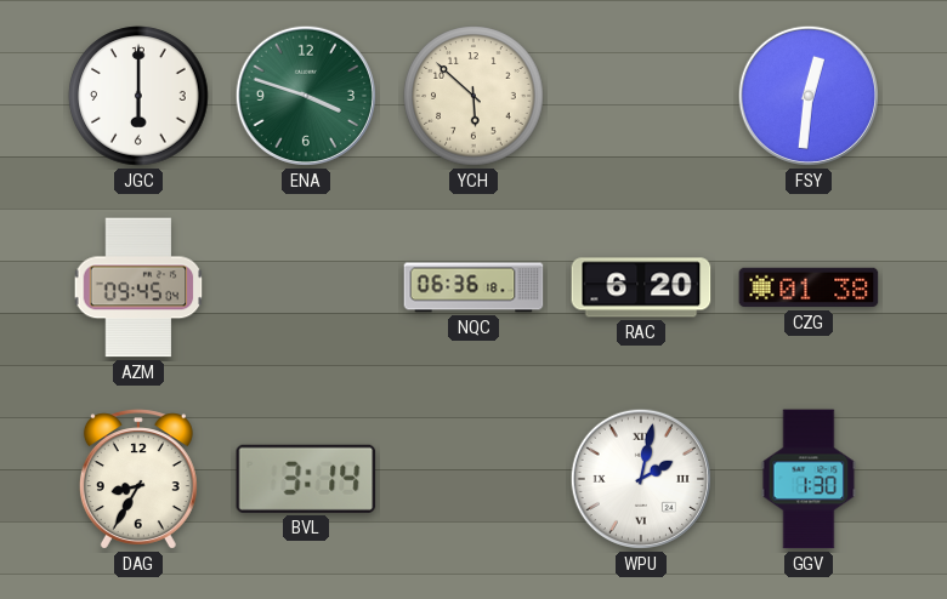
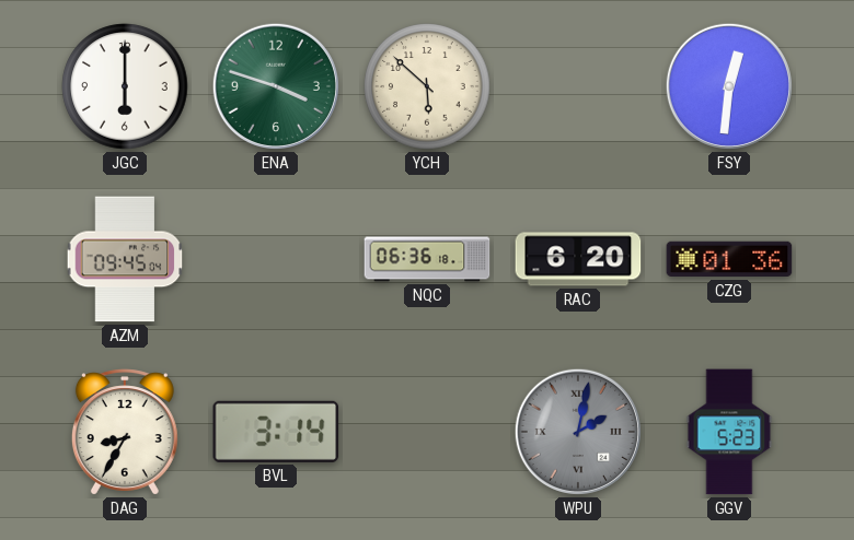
CZG: 01:38 -> 01:36 (729, 259)
WPU dial: white -> grey (578, 432)
GGV: 1:30 -> 5:23 (729, 432)
